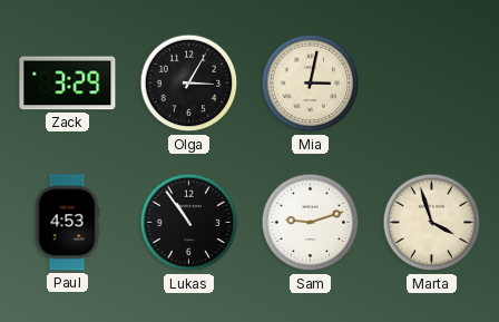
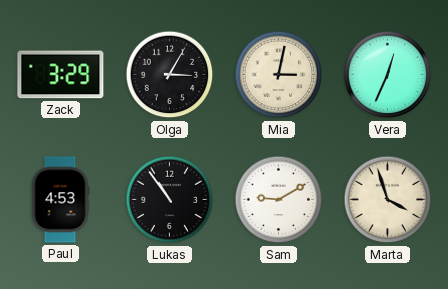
Vera: none -> 12:34 (388, 75)
Sam: 9:12 -> 9:10 (279, 200)
